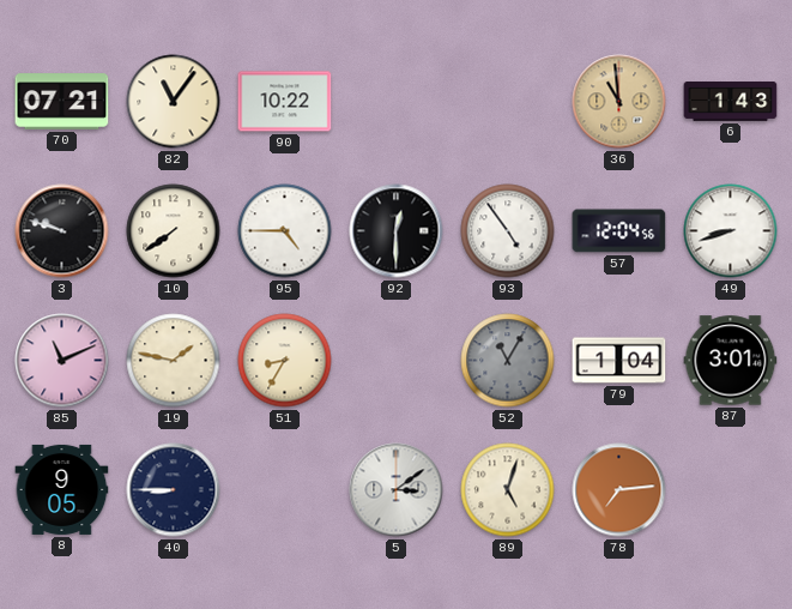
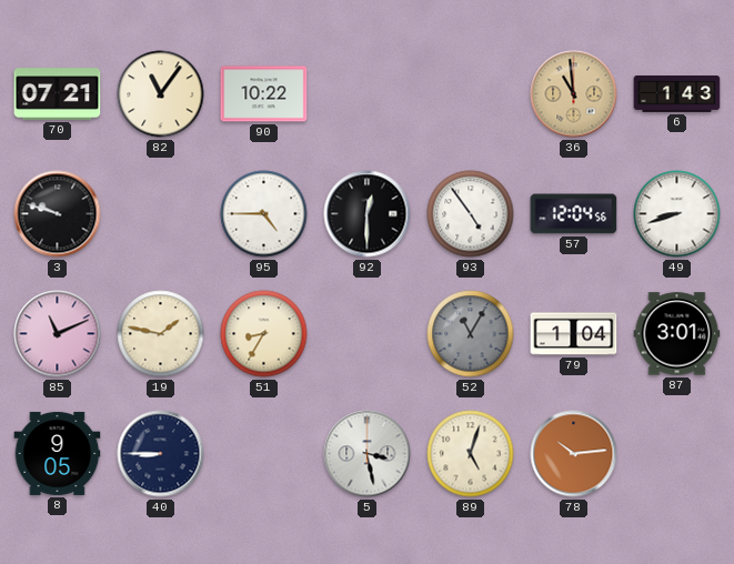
10: 7:39 -> none (174, 231)
5: 3:09 -> 3:28 (368, 454)
78: 7:14 -> 10:14 (574, 454)
